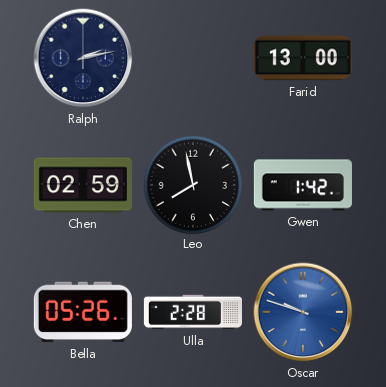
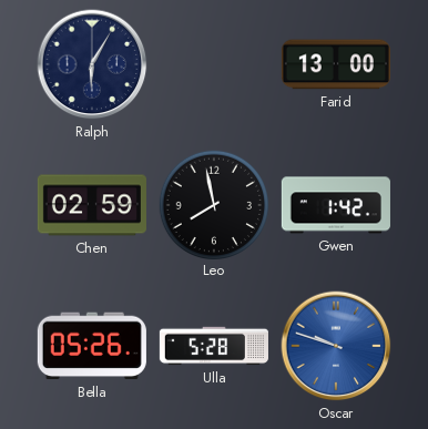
Ralph: 2:13 -> 6:05 (92, 64)
Ulla: 2:28 -> 5:28 (214, 346)
